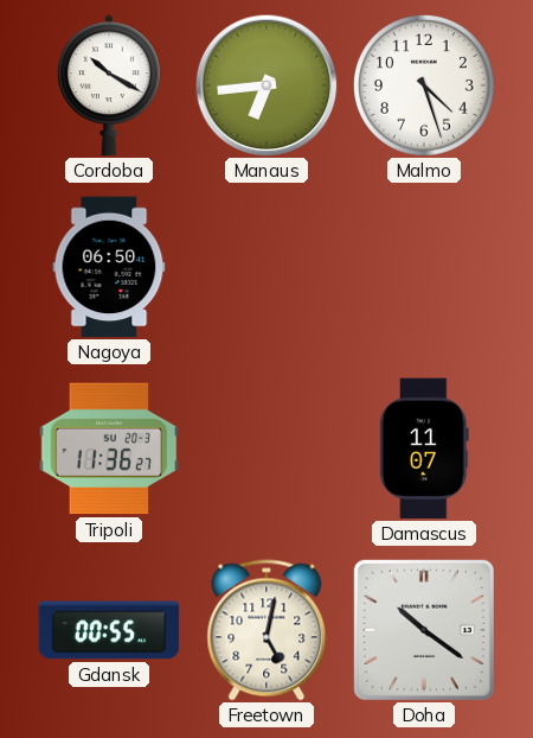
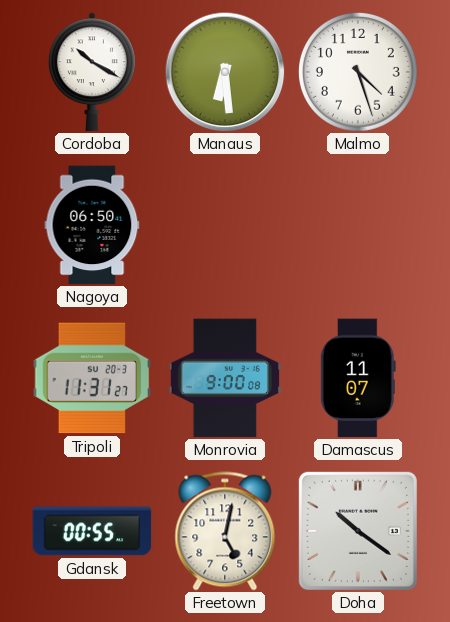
Manaus: 6:44 -> 6:29 (225, 72)
Tripoli: 11:36 -> 11:31 (92, 378)
Monrovia: none -> 9:00 (225, 378)
